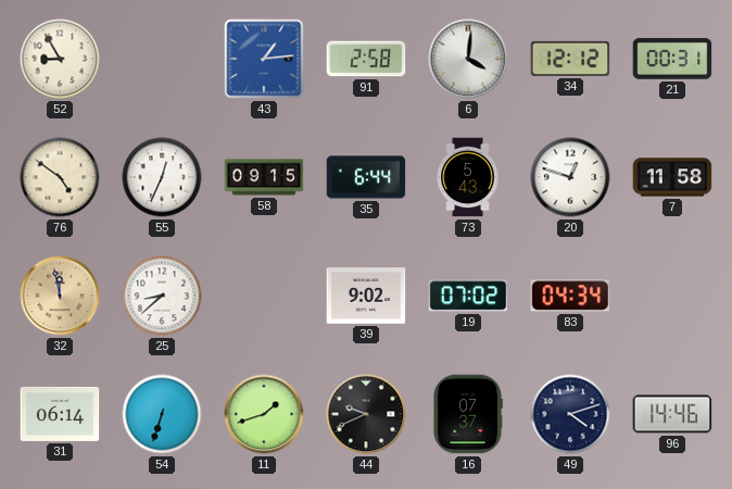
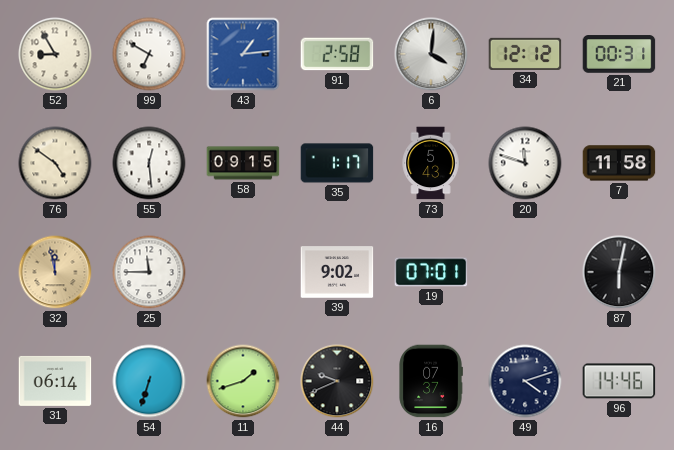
99: none -> 6:50 (149, 54)
55: 12:34 -> 12:29 (149, 163)
35: 6:44 -> 1:17 (337, 163)
20: 12:48 -> 11:48 (525, 163)
25: 8:38 -> 11:45 (149, 272)
19: 07:02 -> 07:01 (431, 272)
83: 04:34 -> none (570, 296)
87: none -> 6:02 (619, 272)
